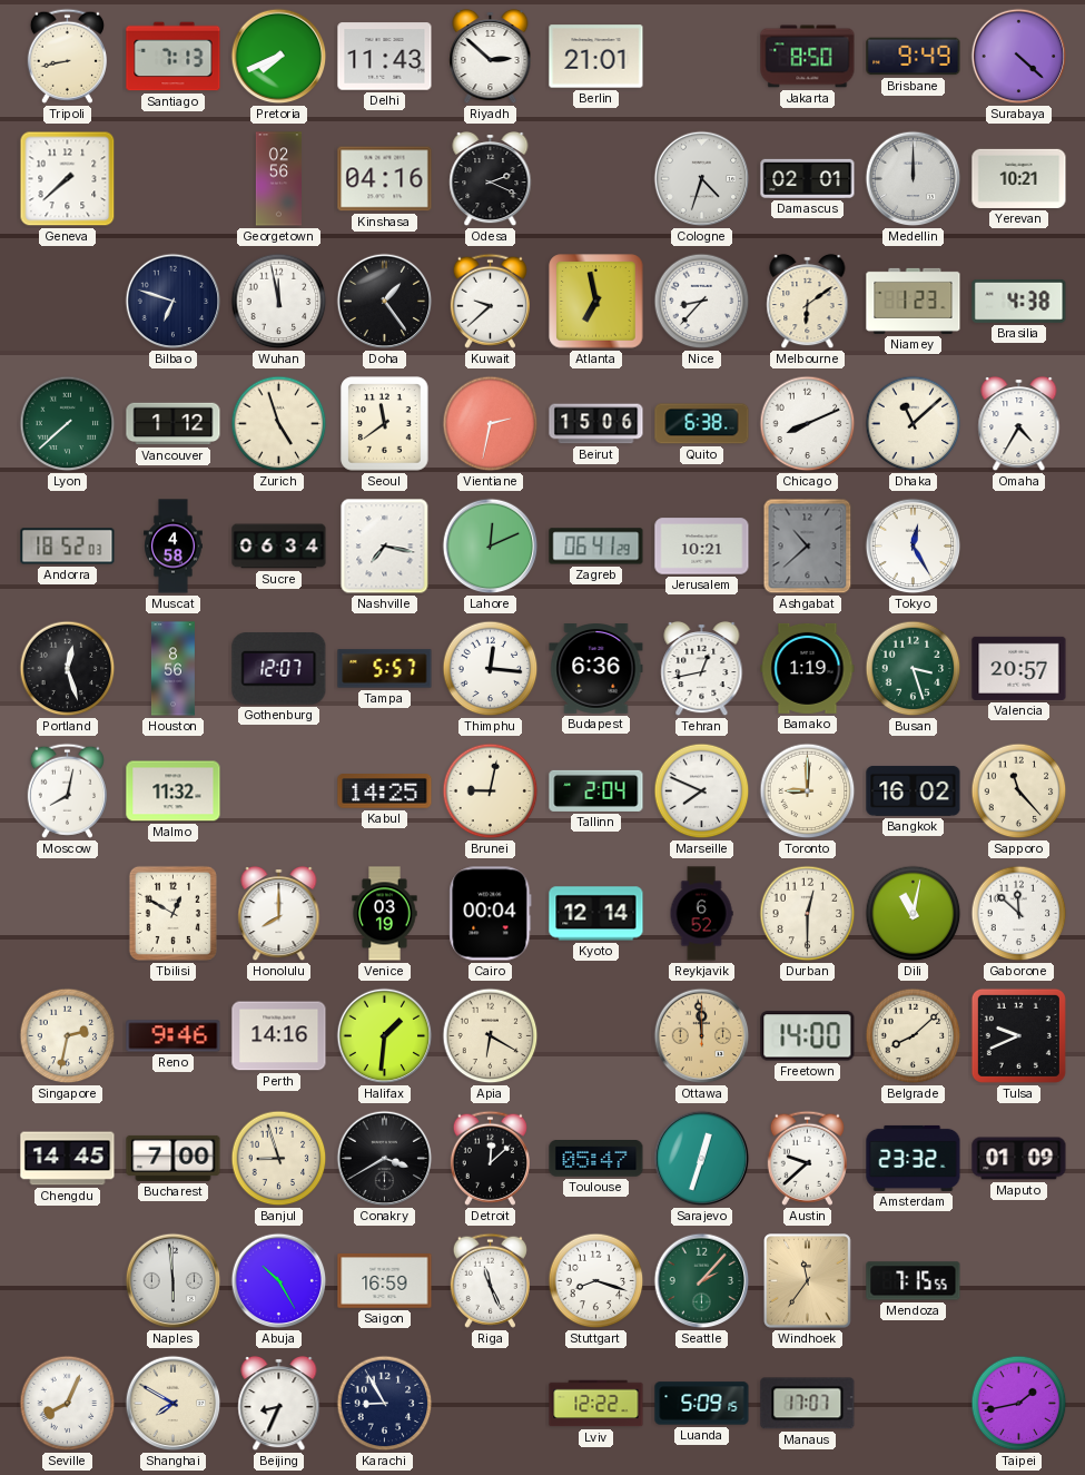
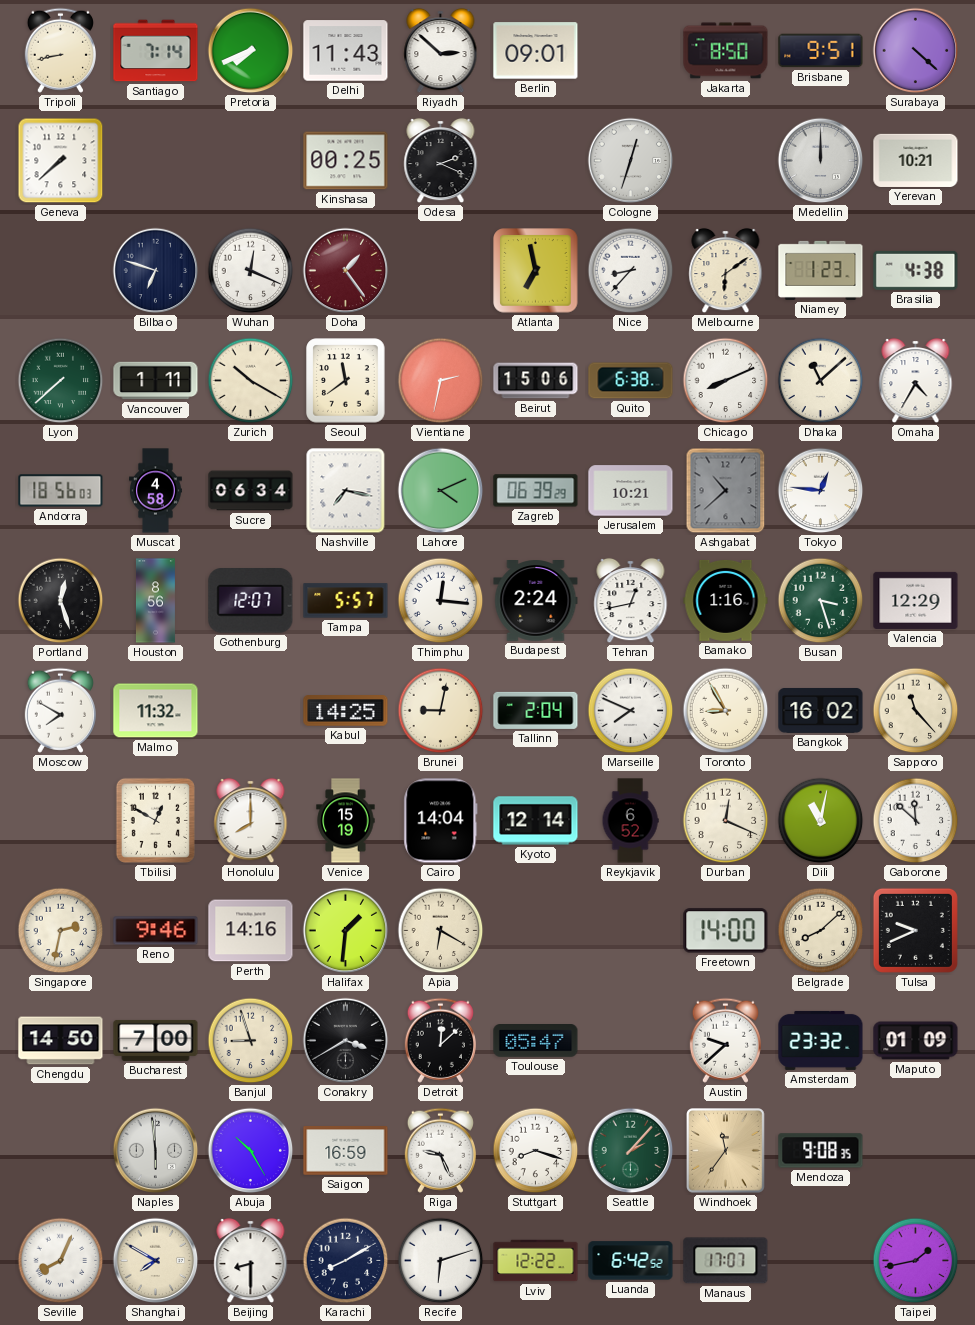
Santiago: 7:13 -> 7:14 (156, 51)
Berlin: 21:01 -> 09:01 (536, 51)
Brisbane: 9:49 -> 9:51 (821, 51)
Georgetown: 02:56 -> none (278, 179)
Kinshasa: 04:16 -> 00:25 (346, 161)
Cologne: 4:33 -> 12:33 (631, 161)
Damascus: 02:01 -> none (808, 178)
Wuhan: 11:58 -> 12:19 (251, 271)
Doha dial: black -> burgundy (346, 271)
Kuwait: 9:38 -> none (490, 301)
Vancouver: 1:12 -> 1:11 (156, 381)
Zurich: 4:57 -> 10:20 (251, 381)
Andorra: 18:52 -> 18:56 (61, 491)
Lahore: 12:11 -> 4:11 (441, 491)
Zagreb: 06:41 -> 06:39 (536, 491)
Tokyo: 12:25 -> 12:46 (821, 491)
Budapest: 6:36 -> 2:24 (536, 601)
Bamako: 1:19 -> 1:16 (726, 600)
Valencia: 20:57 -> 12:29 (916, 600)
Moscow: 8:02 -> 7:50 (60, 710)
Toronto: 9:00 -> 8:55 (726, 711)
Venice: 03:19 -> 15:19 (346, 821)
Cairo: 00:04 -> 14:04 (441, 821)
Durban: 12:30 -> 12:19 (726, 821)
Ottawa: 11:59 -> none (702, 1036)
Chengdu: 14:45 -> 14:50 (61, 1041)
Sarajevo: 12:33 -> none (702, 1159)
Riga: 11:26 -> 9:26 (440, 1150)
Mendoza: 7:15 -> 9:08 (821, 1151)
Beijing: 8:34 -> 8:30 (251, 1261)
Karachi: 8:55 -> 8:10 (346, 1261)
Recife: none -> 6:12 (441, 1261)
Luanda: 5:09 -> 6:42 (631, 1261)
